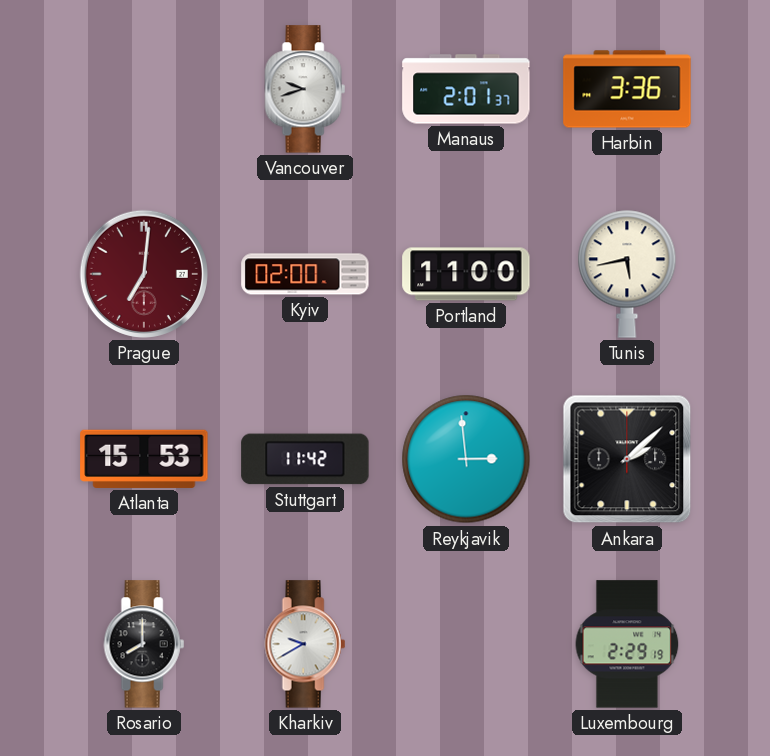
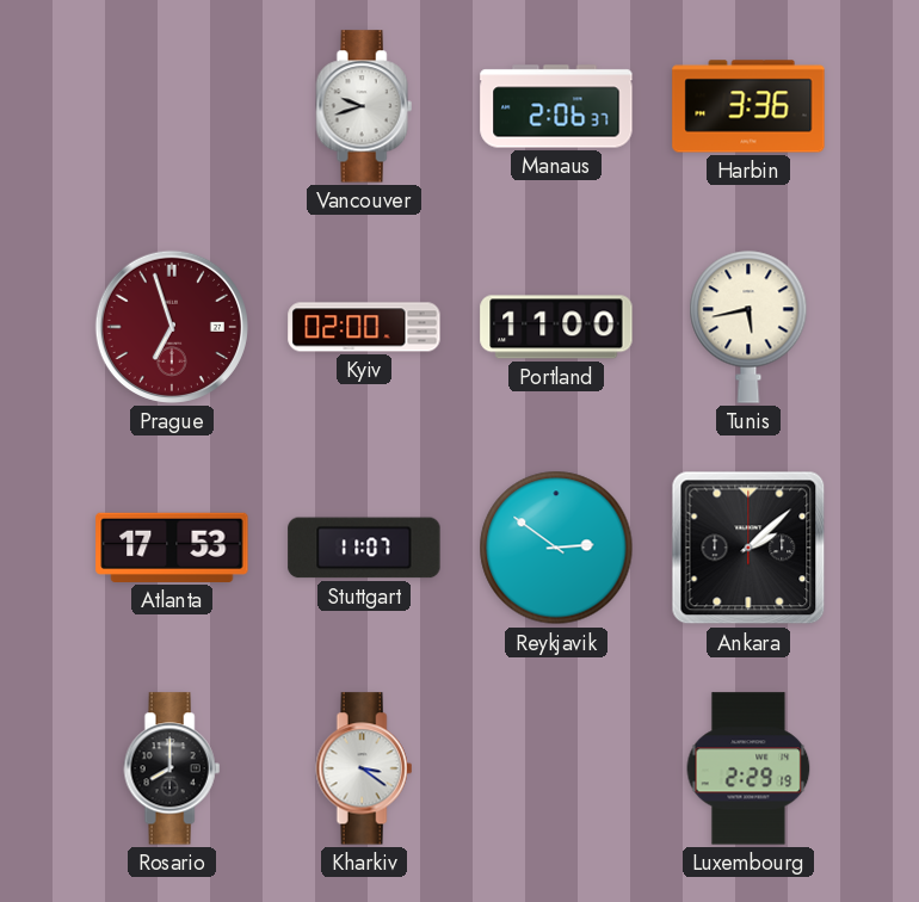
Manaus: 2:01 -> 2:06 (556, 106)
Prague: 7:01 -> 6:57 (172, 327)
Atlanta: 15:53 -> 17:53 (172, 548)
Stuttgart: 11:42 -> 11:07 (364, 548)
Reykjavik: 2:59 -> 2:51 (556, 548)
Kharkiv: 9:40 -> 3:21 (364, 768)
